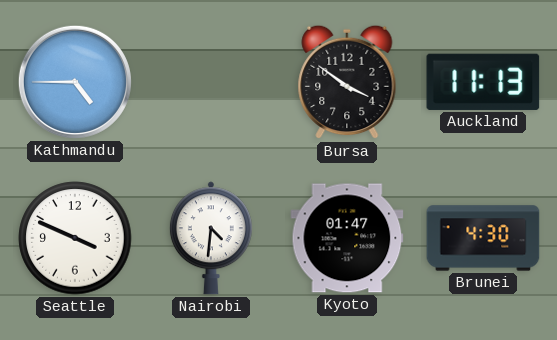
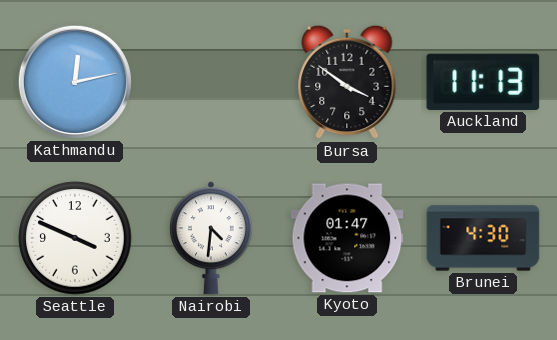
Kathmandu: 4:45 -> 12:13 (75, 82)
